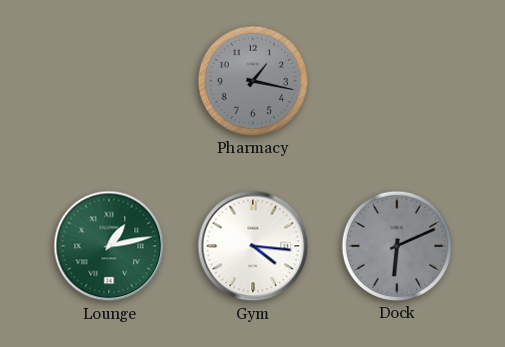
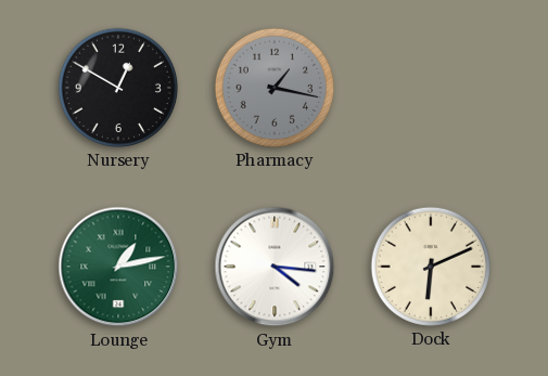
Nursery: none -> 12:50 (118, 88)
Dock dial: grey -> cream (431, 267)
